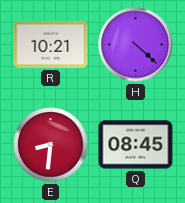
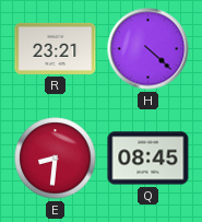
R: 10:21 -> 23:21 (56, 48)
